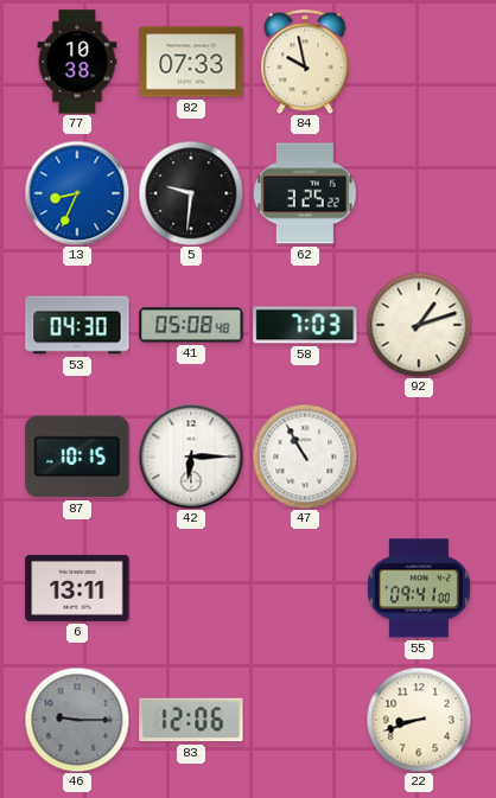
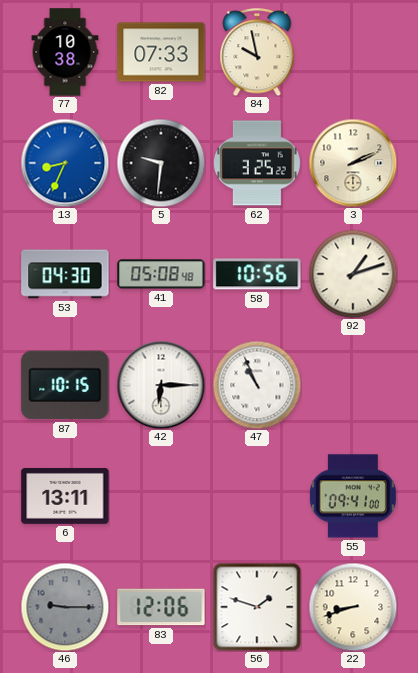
3: none -> 2:11 (353, 163)
58: 7:03 -> 10:56 (257, 274)
47: 10:55 -> 10:56 (257, 385)
56: none -> 1:48 (257, 607)
